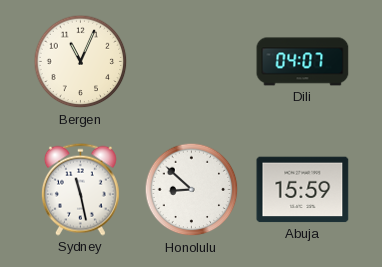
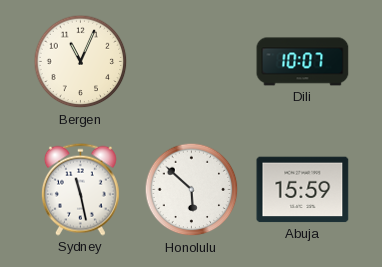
Dili: 04:07 -> 10:07 (303, 62)
Honolulu: 8:52 -> 5:52 (192, 190)
